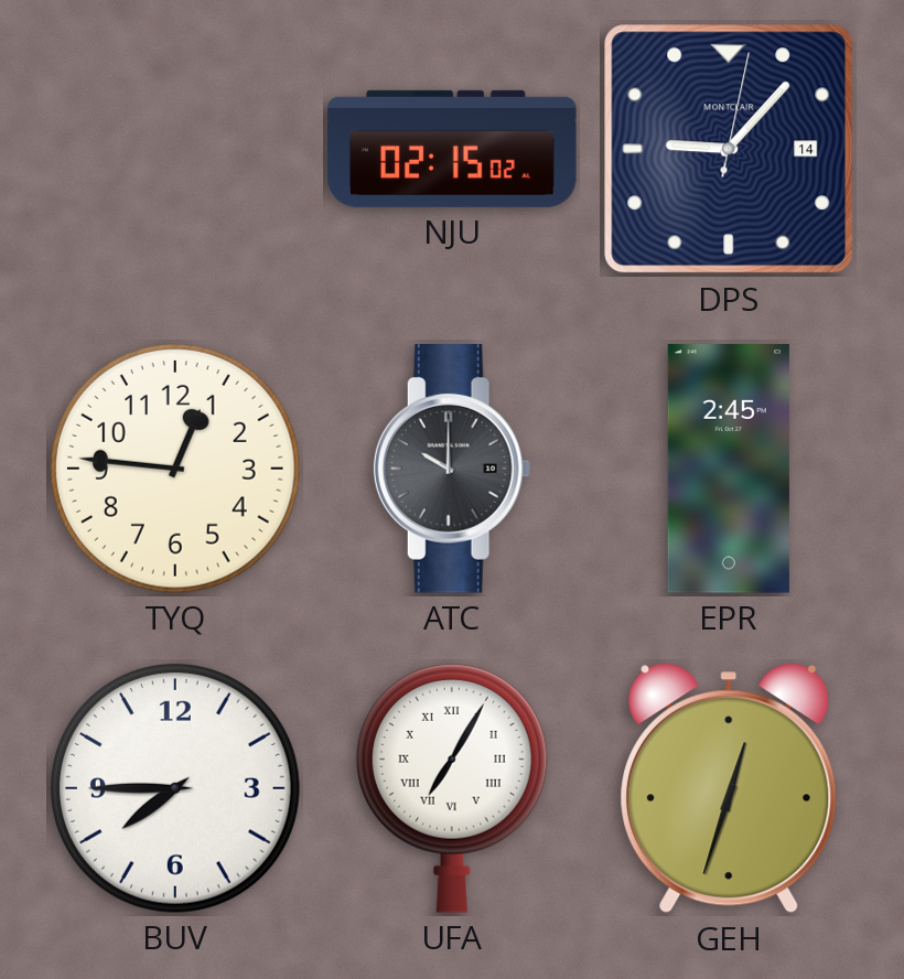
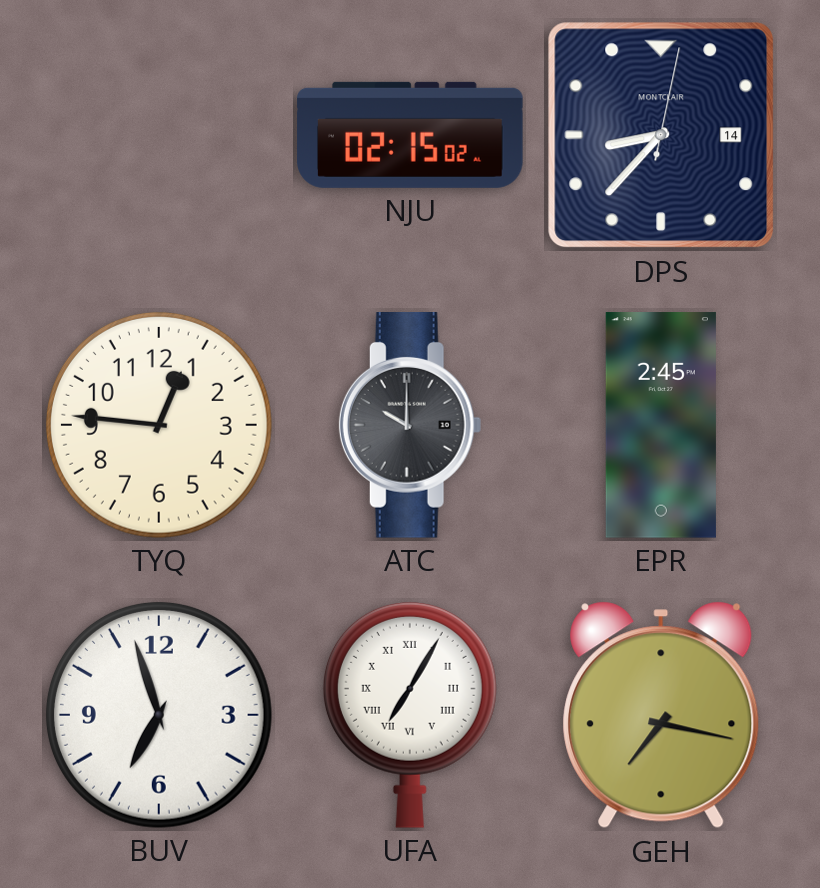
DPS: 9:07 -> 8:37 (661, 135)
BUV: 7:45 -> 6:57 (159, 715)
GEH: 12:33 -> 7:17 (661, 715)
